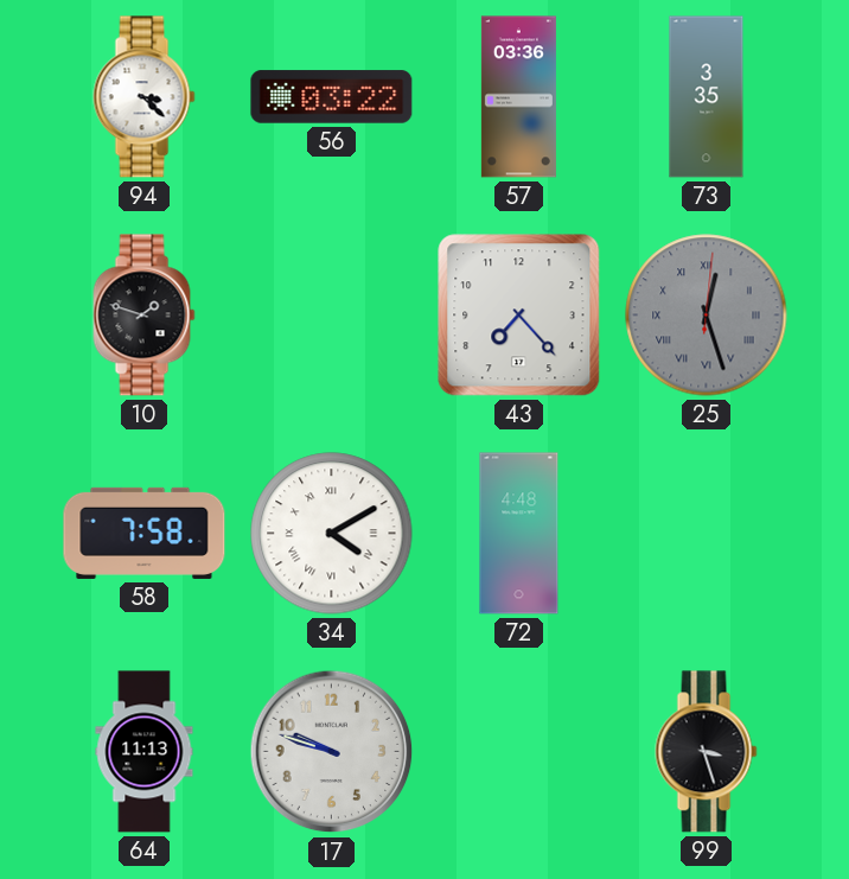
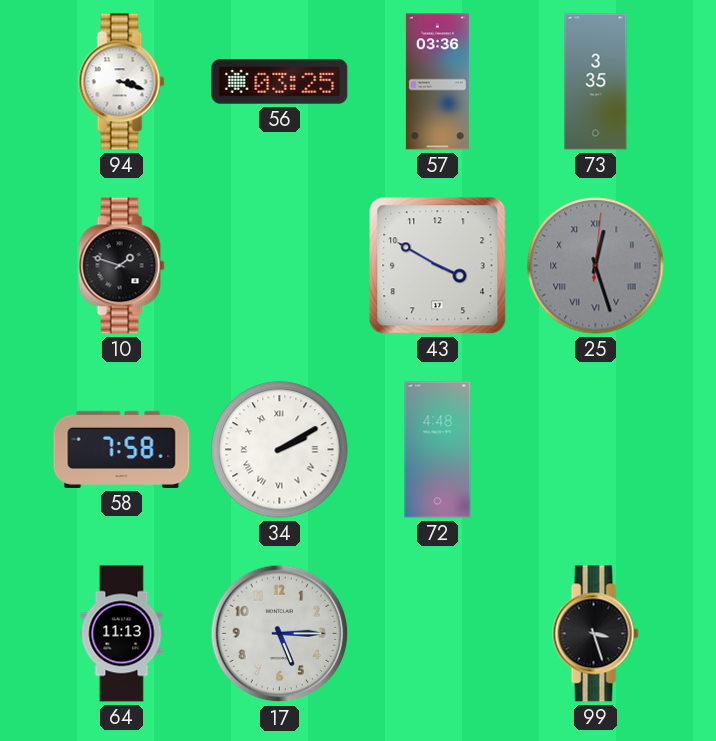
94: 3:22 -> 3:18 (122, 82)
56: 03:22 -> 03:25 (280, 82)
43: 7:23 -> 3:50 (438, 266)
34: 4:10 -> 2:10 (280, 450)
17: 9:48 -> 5:15 (280, 634)
